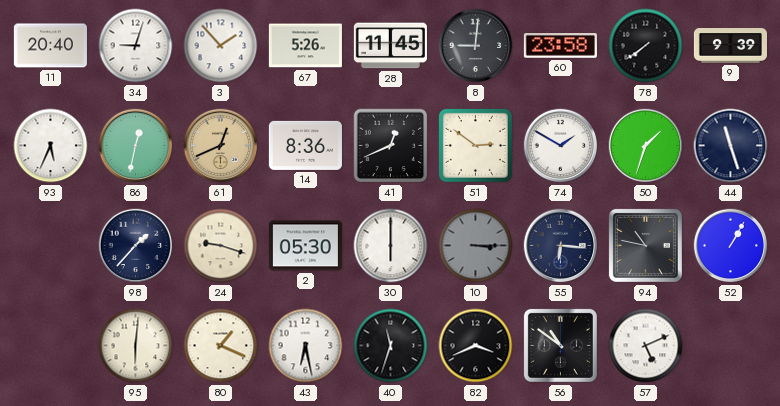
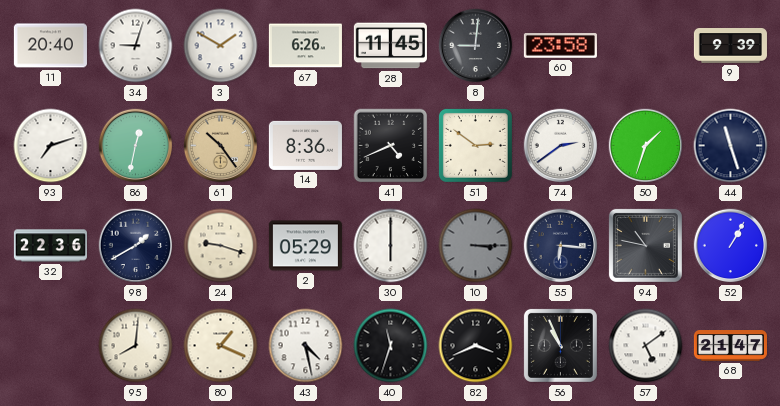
3: 1:53 -> 1:50 (221, 46)
67: 5:26 -> 6:26 (305, 46)
78: 7:39 -> none (646, 46)
93: 5:34 -> 7:12 (51, 146)
61: 12:41 -> 10:24 (221, 146)
41: 12:41 -> 4:41 (391, 146)
74: 1:50 -> 2:39 (561, 146)
32: none -> 22:36 (50, 246)
98: 1:37 -> 1:40 (136, 246)
2: 05:30 -> 05:29 (305, 246)
95: 6:01 -> 8:01 (136, 346)
43: 6:28 -> 4:28 (306, 346)
56: 10:51 -> 10:56 (560, 345)
57: 5:11 -> 5:09 (646, 346)
68: none -> 21:47 (730, 346)
